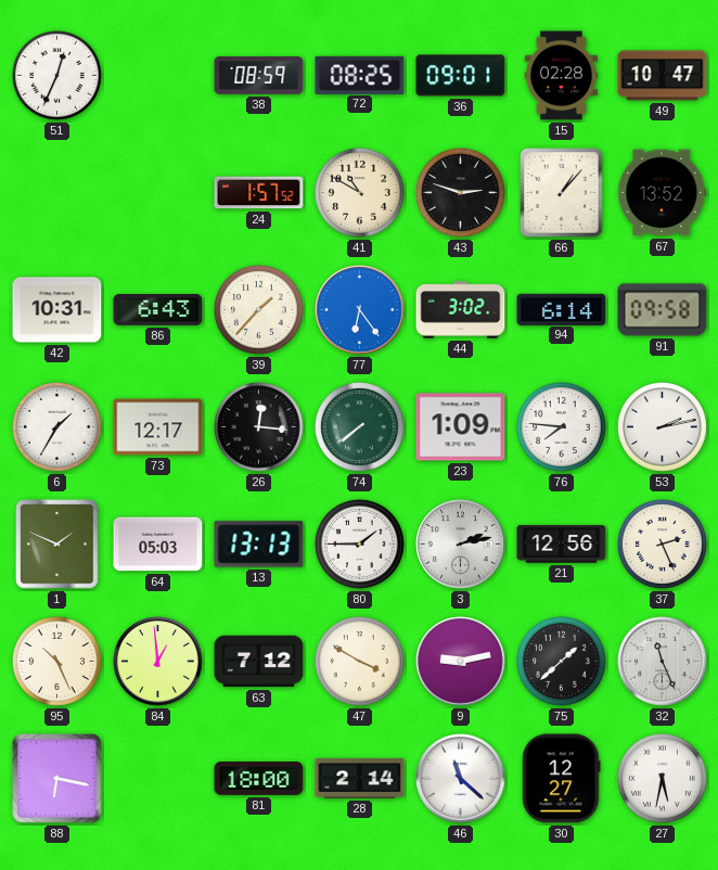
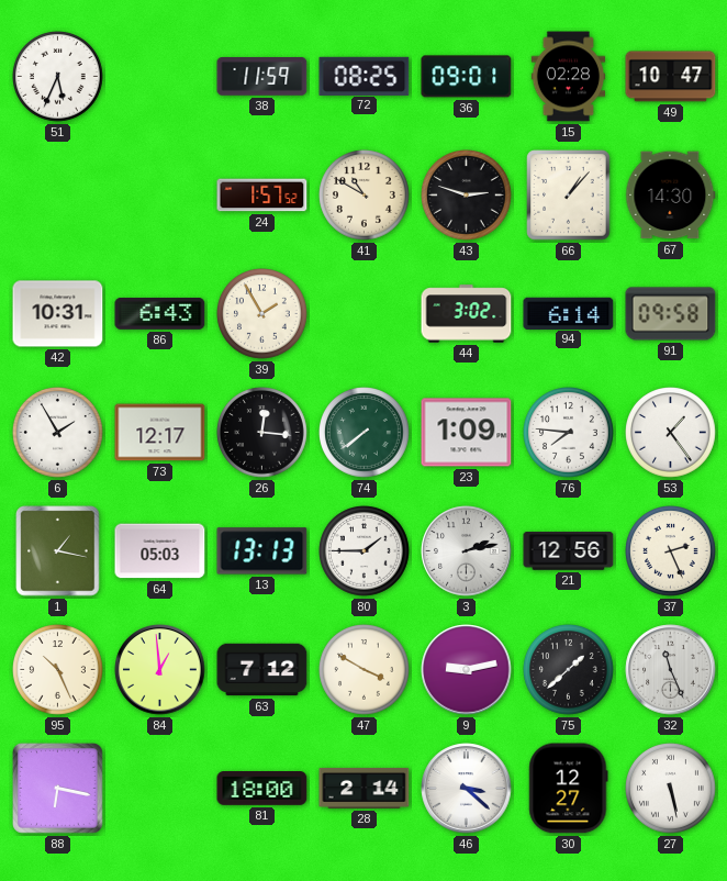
51: 12:34 -> 5:34 (58, 77)
38: 08:59 -> 11:59 (262, 77)
67: 13:52 -> 14:30 (671, 196)
39: 1:37 -> 1:55 (262, 314)
77: 6:24 -> none (360, 310)
6: 1:35 -> 1:55 (58, 433)
53: 2:13 -> 1:24 (671, 433)
1: 1:49 -> 1:17 (58, 551)
46: 11:22 -> 3:22 (467, 789)
27: 5:32 -> 5:28 (671, 789)
